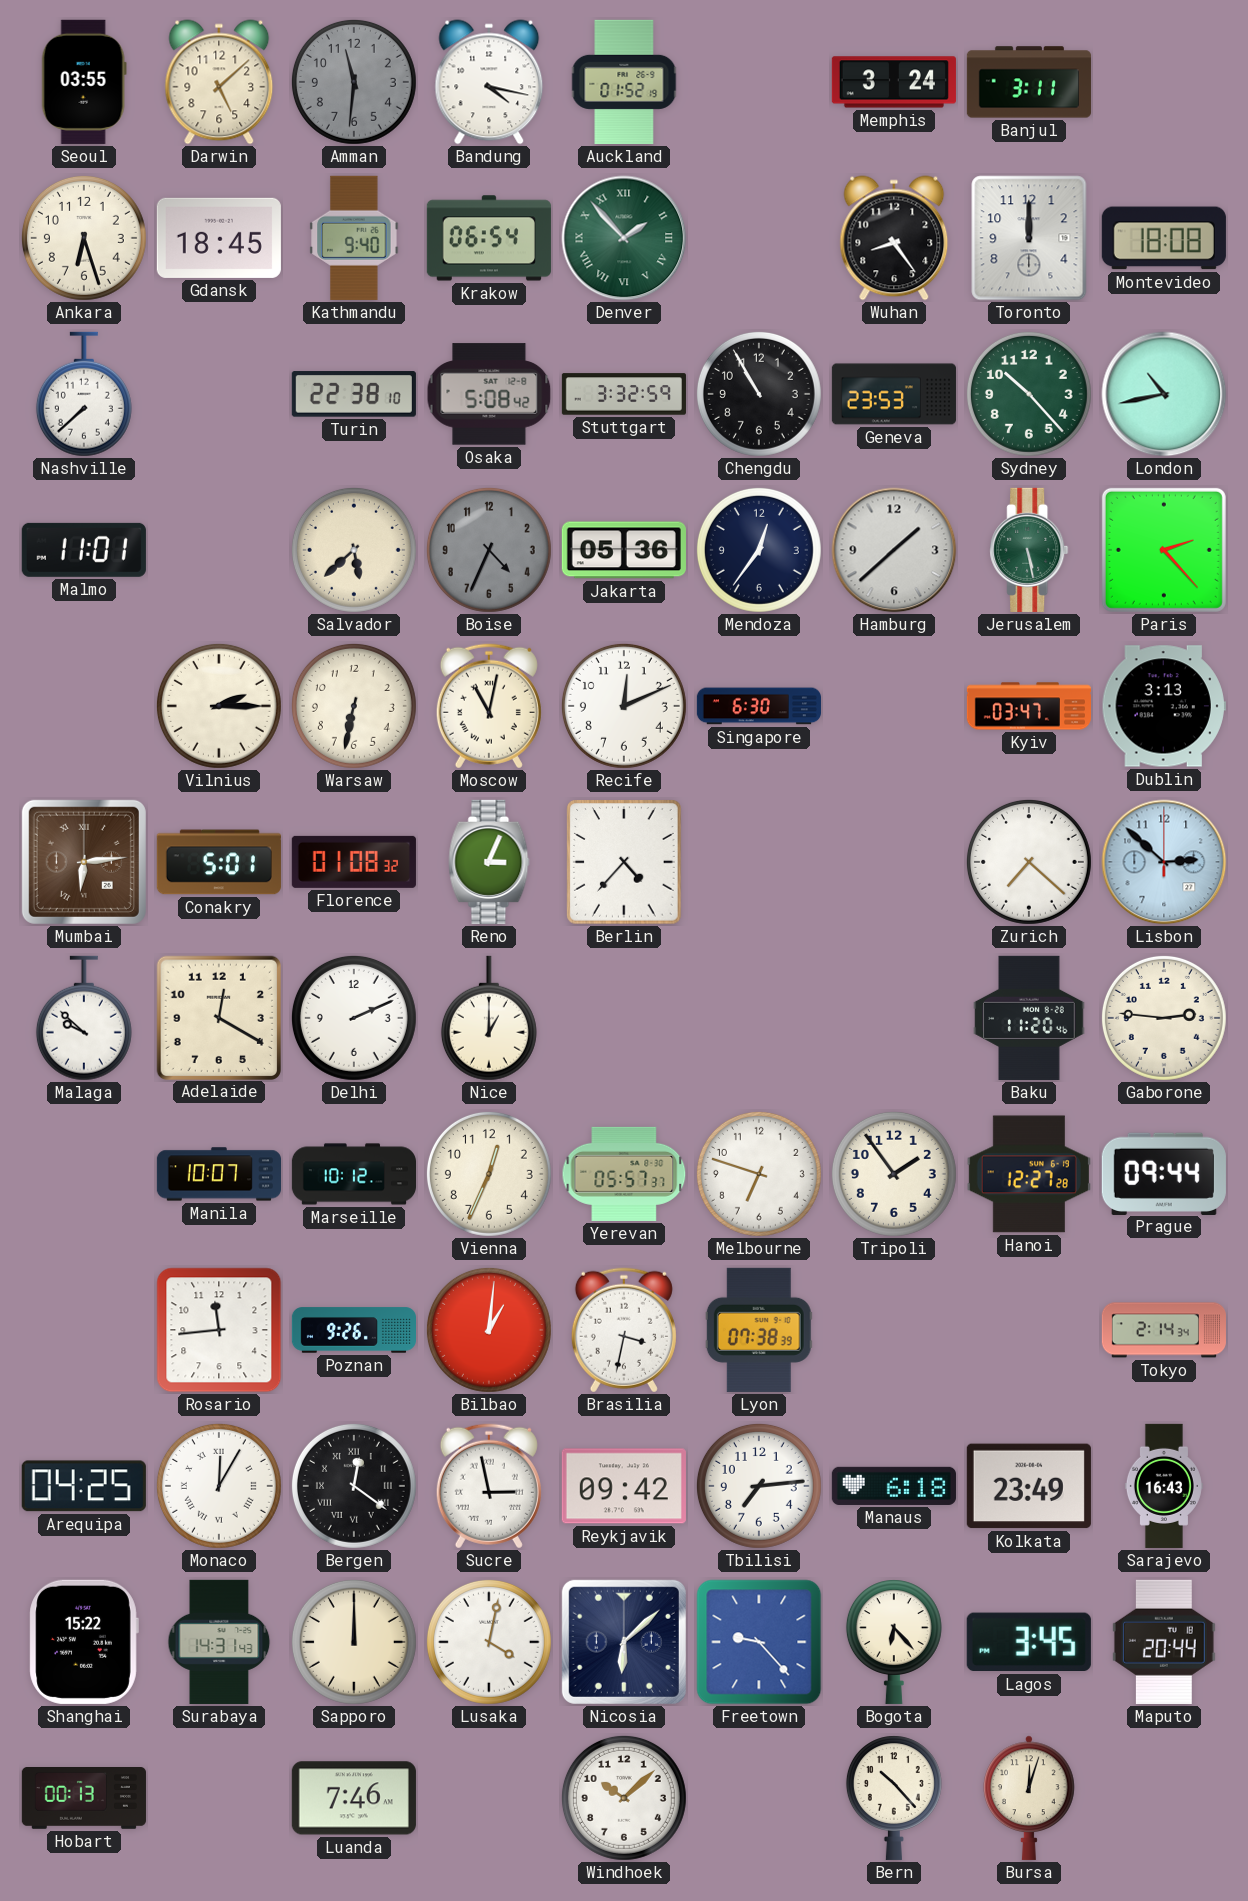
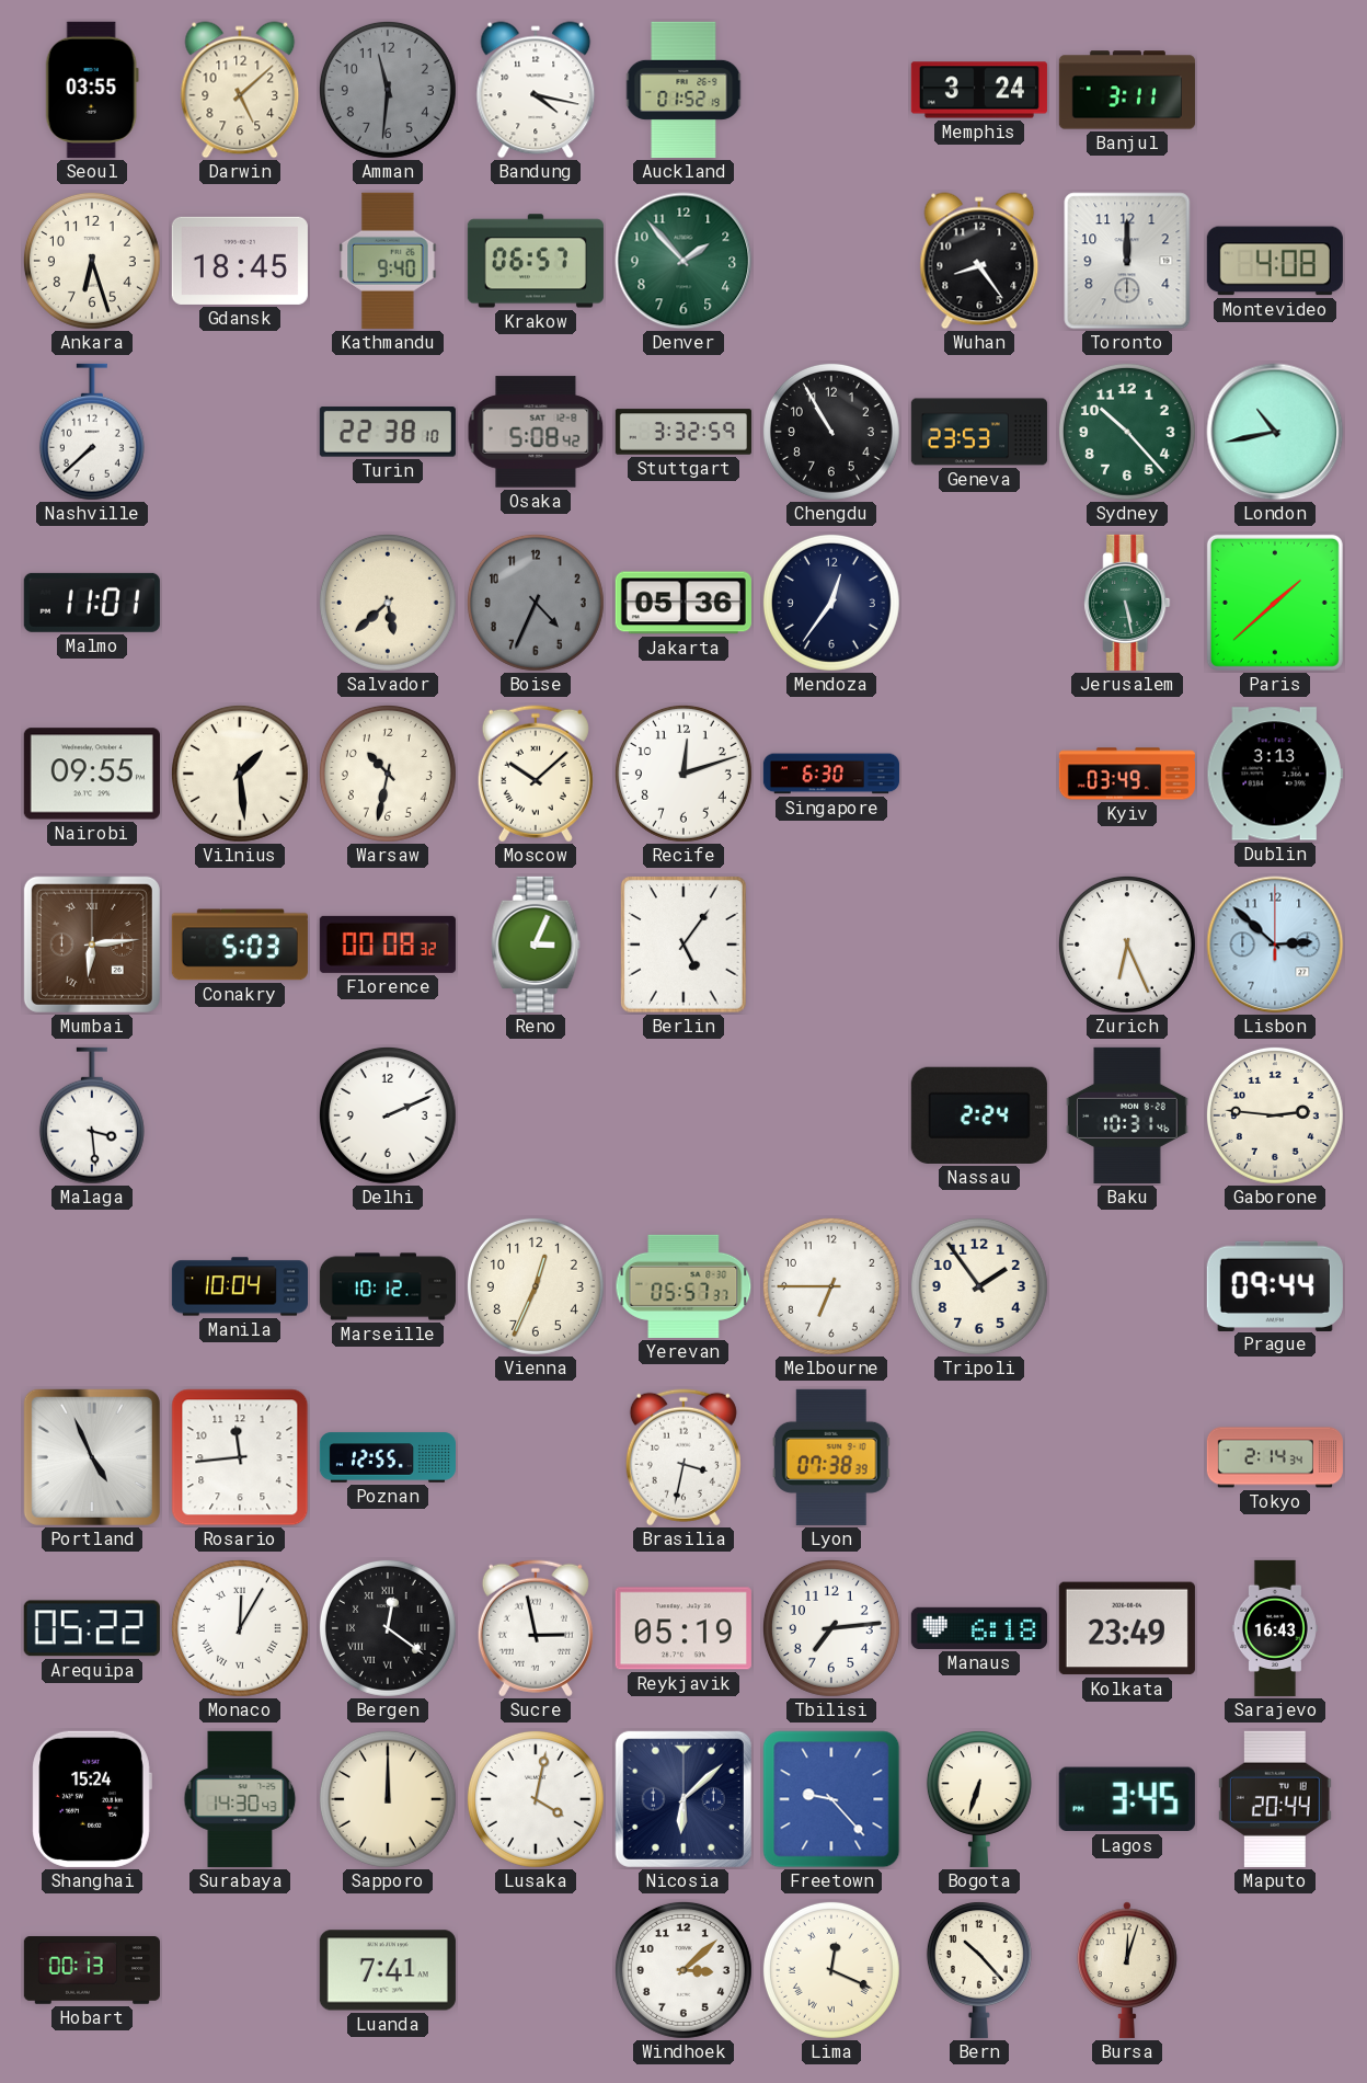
Krakow: 06:54 -> 06:57 (536, 261)
Denver numerals: Roman -> Arabic (683, 261)
Montevideo: 18:08 -> 4:08 (1275, 261)
Hamburg: 1:38 -> none (894, 550)
Paris: 2:23 -> 1:38 (1275, 603)
Nairobi: none -> 09:55 (92, 774)
Vilnius: 2:15 -> 1:29 (240, 774)
Warsaw: 6:32 -> 10:32 (388, 774)
Moscow: 11:02 -> 10:08 (536, 774)
Recife: 12:11 -> 12:12 (683, 774)
Kyiv: 03:47 -> 03:49 (1127, 774)
Conakry: 5:01 -> 5:03 (240, 945)
Florence: 01:08 -> 00:08 (388, 945)
Berlin: 4:37 -> 5:06 (683, 945)
Zurich: 7:22 -> 6:26 (1127, 945)
Malaga: 9:52 -> 3:29 (92, 1115)
Adelaide: 12:20 -> none (218, 1017)
Nice: 1:00 -> none (489, 1018)
Nassau: none -> 2:24 (979, 1115)
Baku: 11:20 -> 10:31 (1127, 1115)
Manila: 10:07 -> 10:04 (239, 1286)
Melbourne: 6:48 -> 6:45 (831, 1286)
Hanoi: 12:27 -> none (1029, 1174)
Portland: none -> 4:56 (92, 1457)
Poznan: 9:26 -> 12:55 (387, 1457)
Bilbao: 1:01 -> none (489, 1330)
Arequipa: 04:25 -> 05:22 (92, 1628)
Reykjavik: 09:42 -> 05:19 (683, 1628)
Shanghai: 15:22 -> 15:24 (92, 1799)
Surabaya: 14:31 -> 14:30 (240, 1799)
Bogota: 6:23 -> 6:33 (979, 1799)
Luanda: 7:46 -> 7:41 (388, 1970)
Windhoek: 10:08 -> 3:08 (683, 1970)
Lima: none -> 12:19 (831, 1970)
